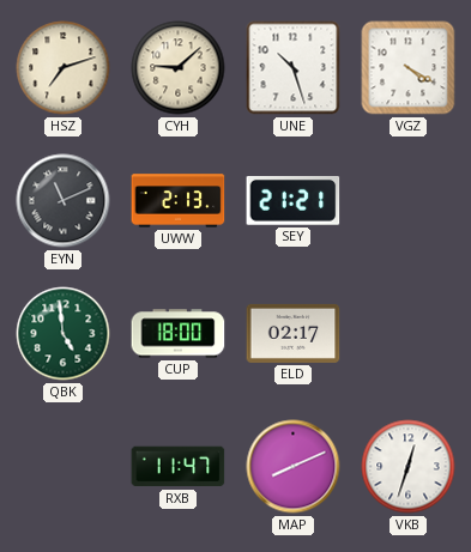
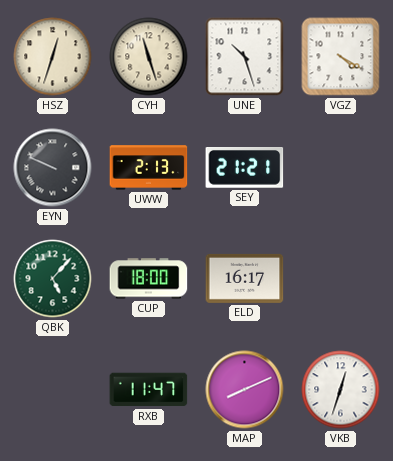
HSZ: 7:12 -> 12:33 (53, 57)
CYH: 9:08 -> 11:27 (149, 57)
EYN: 11:11 -> 9:49 (53, 168)
QBK: 4:59 -> 5:07 (53, 279)
ELD: 02:17 -> 16:17 (245, 278)
